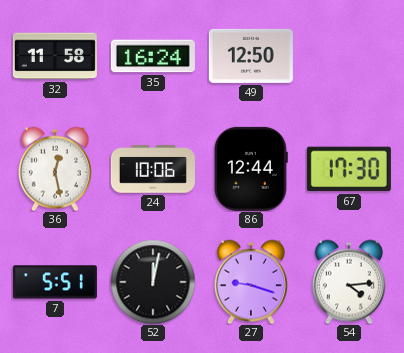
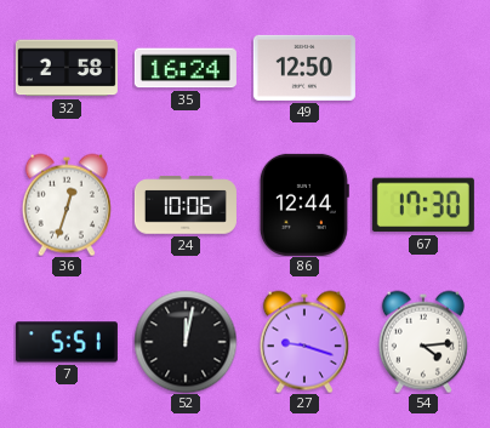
32: 11:58 -> 2:58 (67, 68)
36: 12:28 -> 12:33 (67, 205)
